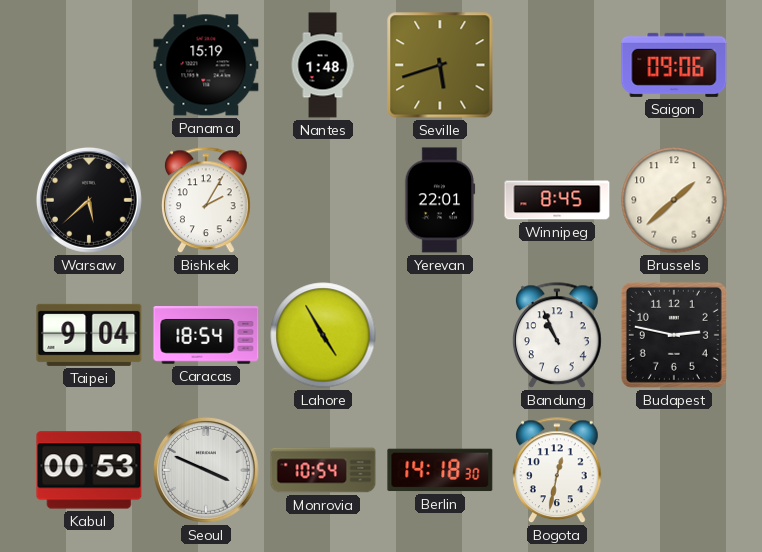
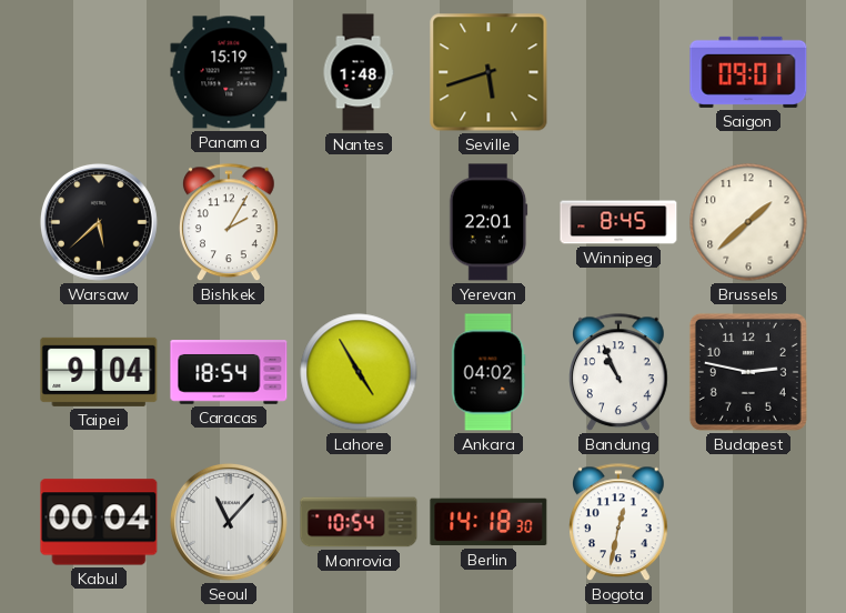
Saigon: 09:06 -> 09:01 (748, 72)
Ankara: none -> 04:02 (489, 372)
Kabul: 00:53 -> 00:04 (99, 522)
Seoul: 3:49 -> 11:07 (229, 522)
